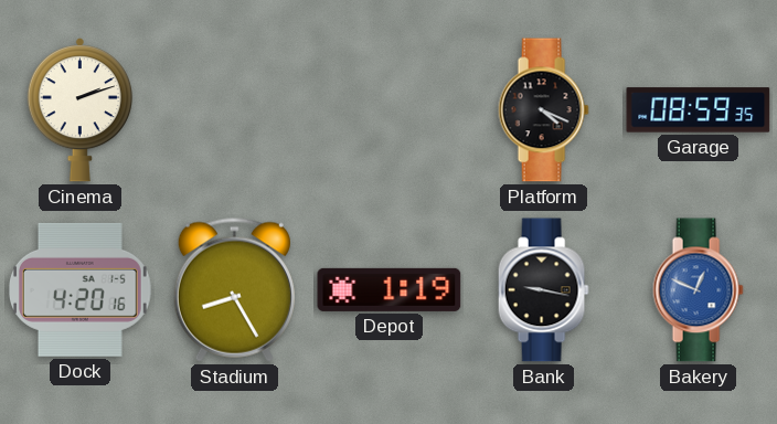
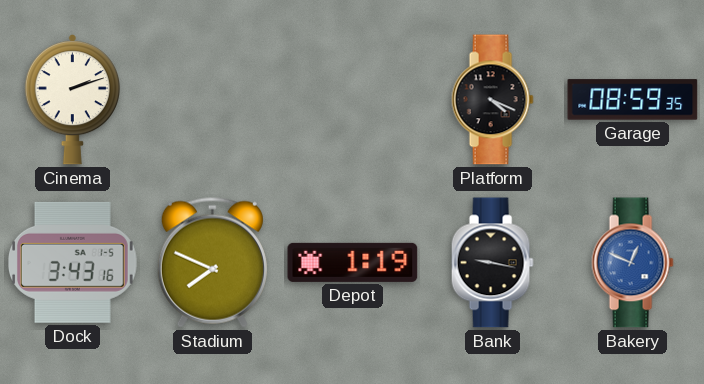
Dock: 4:20 -> 3:43 (72, 262)
Stadium: 8:25 -> 7:49 (212, 262)
